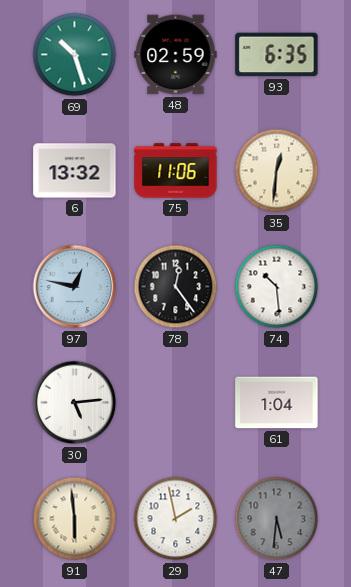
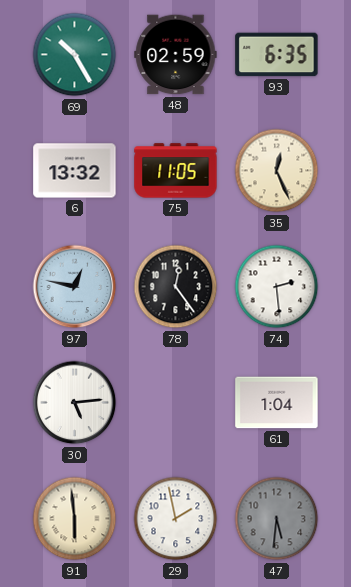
69: 10:27 -> 10:25 (75, 55)
75: 11:06 -> 11:05 (176, 171)
35: 12:31 -> 12:26 (277, 171)
74: 10:29 -> 2:29 (277, 287)
